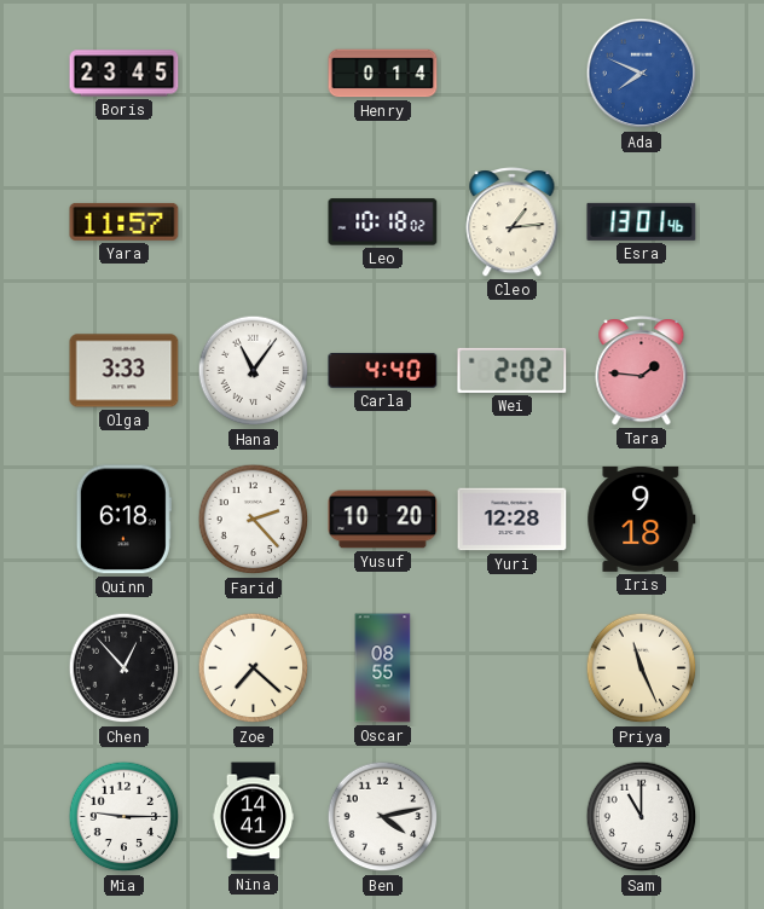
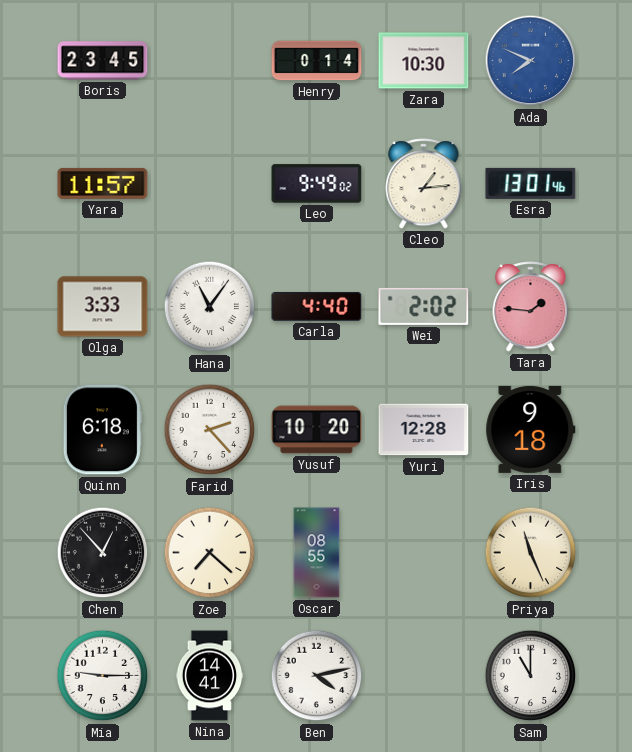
Zara: none -> 10:30 (424, 61)
Leo: 10:18 -> 9:49 (317, 184)
